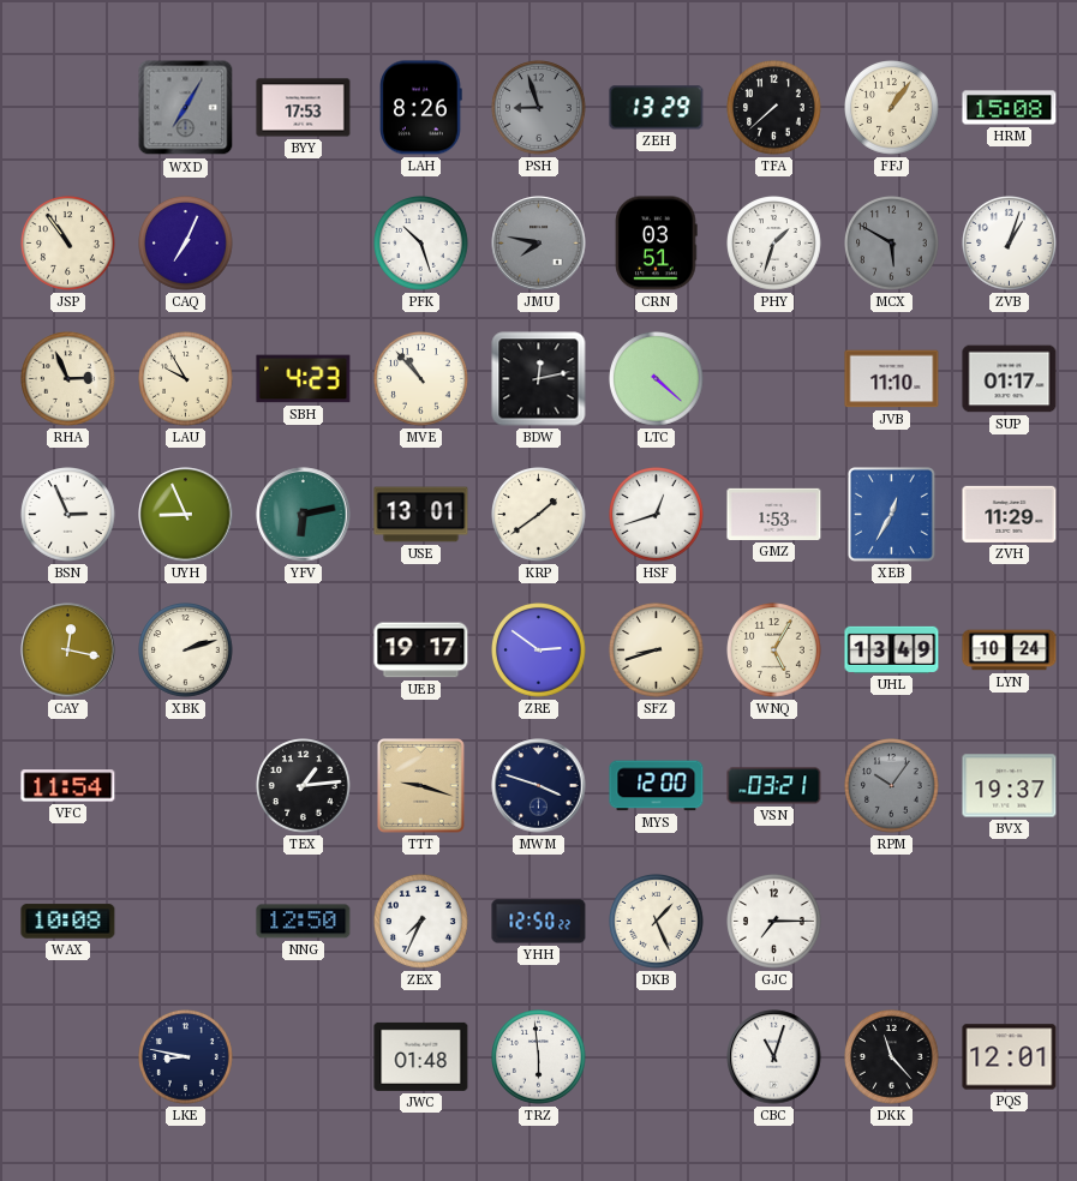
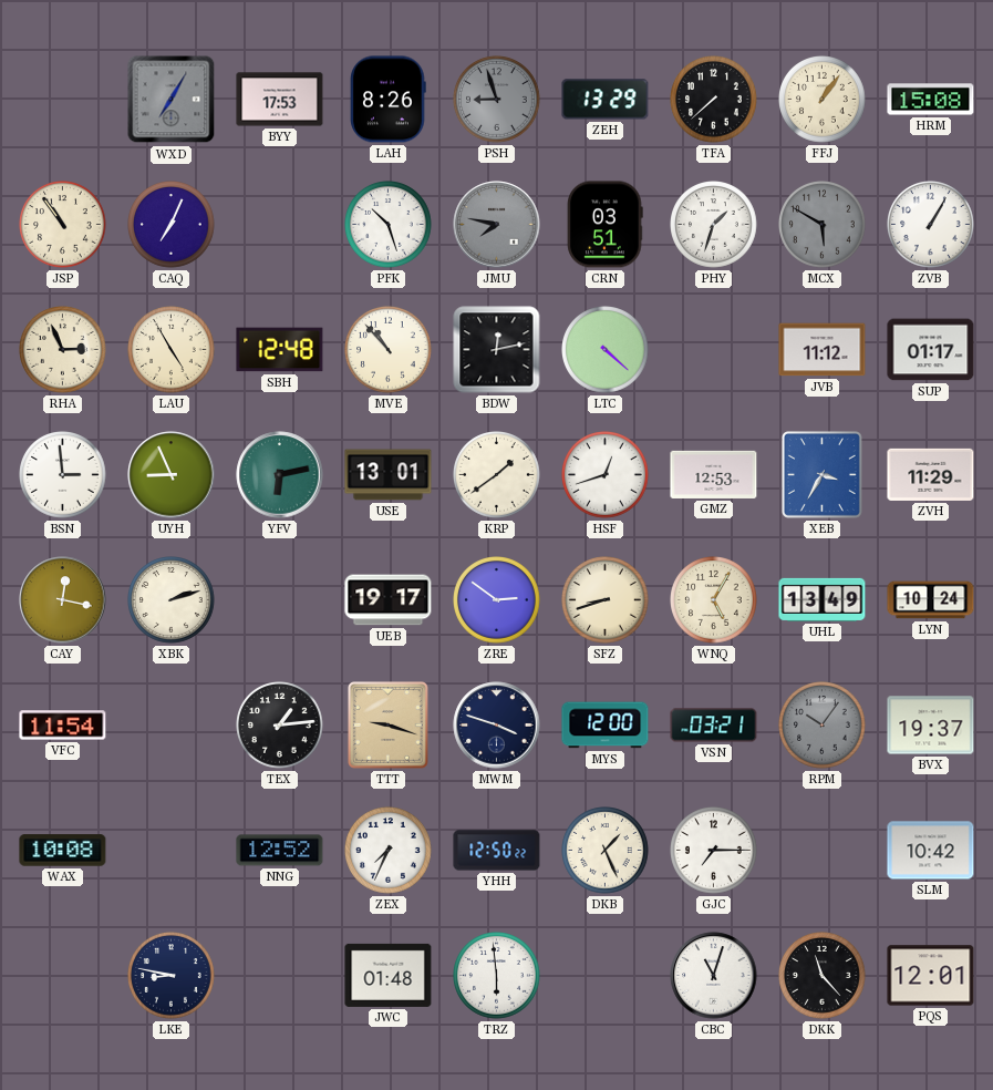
ZVB: 1:03 -> 1:05 (931, 225)
LAU: 9:55 -> 4:55 (172, 350)
SBH: 4:23 -> 12:48 (280, 350)
JVB: 11:10 -> 11:12 (823, 350)
BSN: 2:56 -> 2:59 (63, 475)
GMZ: 1:53 -> 12:53 (714, 474)
XEB: 12:35 -> 3:35 (823, 475)
NNG: 12:50 -> 12:52 (280, 851)
SLM: none -> 10:42 (931, 851)
